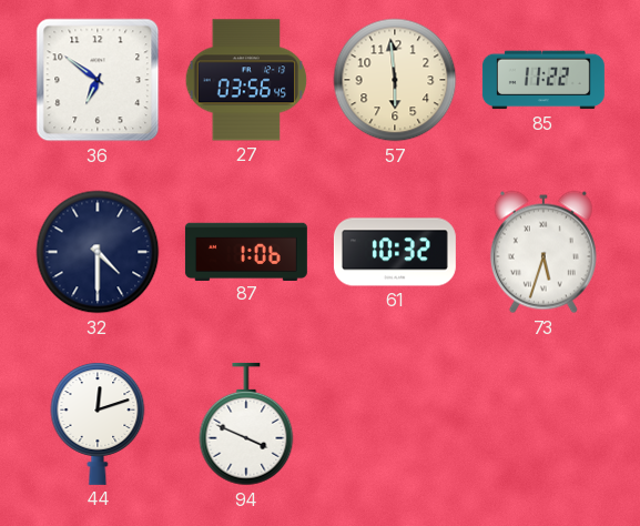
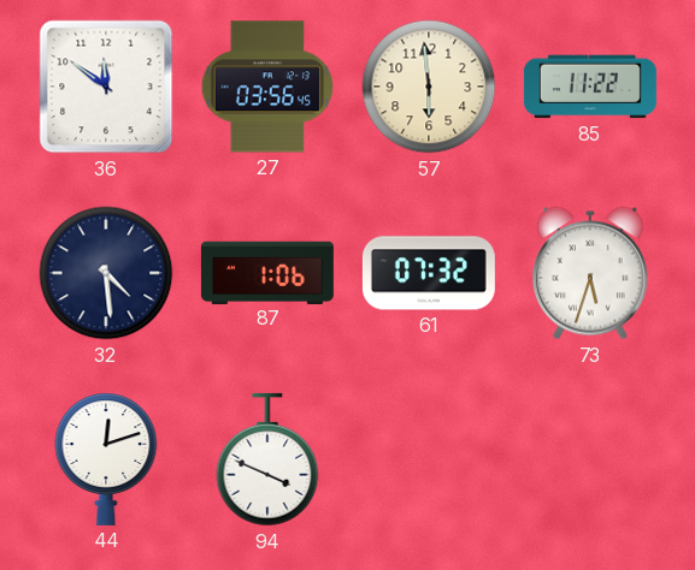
36: 6:51 -> 11:51 (106, 87)
32: 4:30 -> 4:29 (106, 273)
61: 10:32 -> 07:32 (429, 273)
